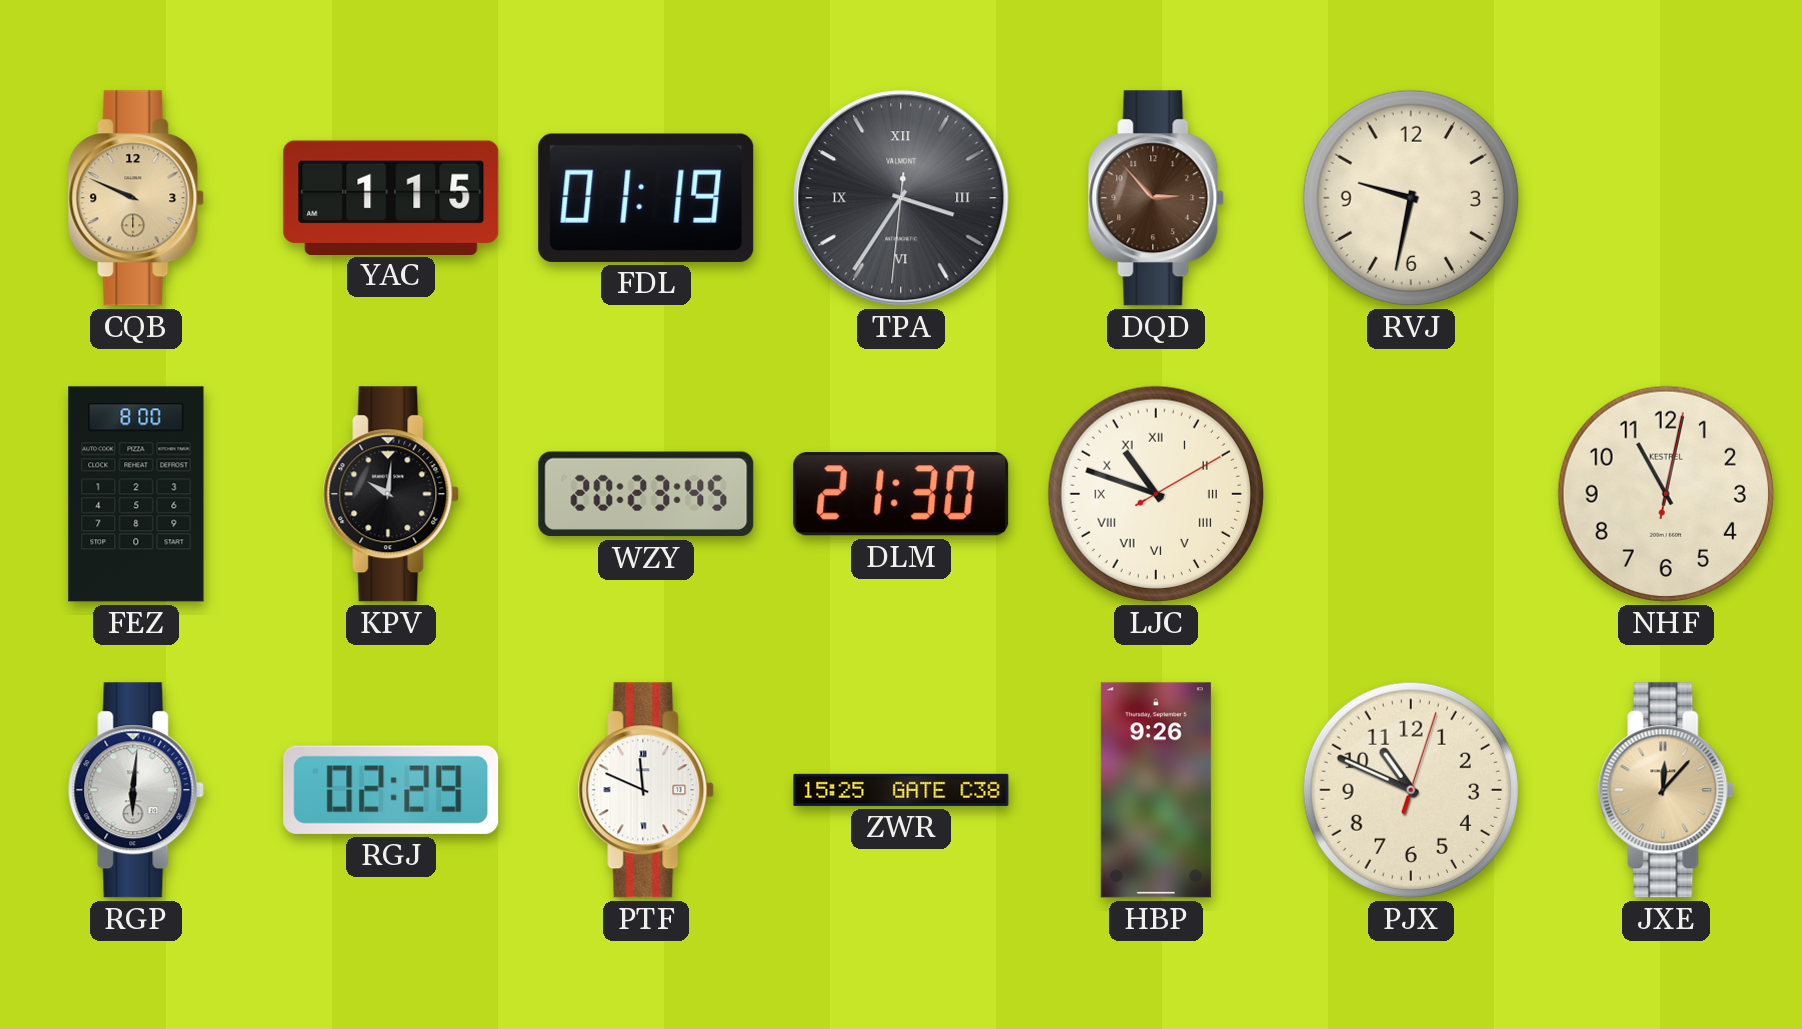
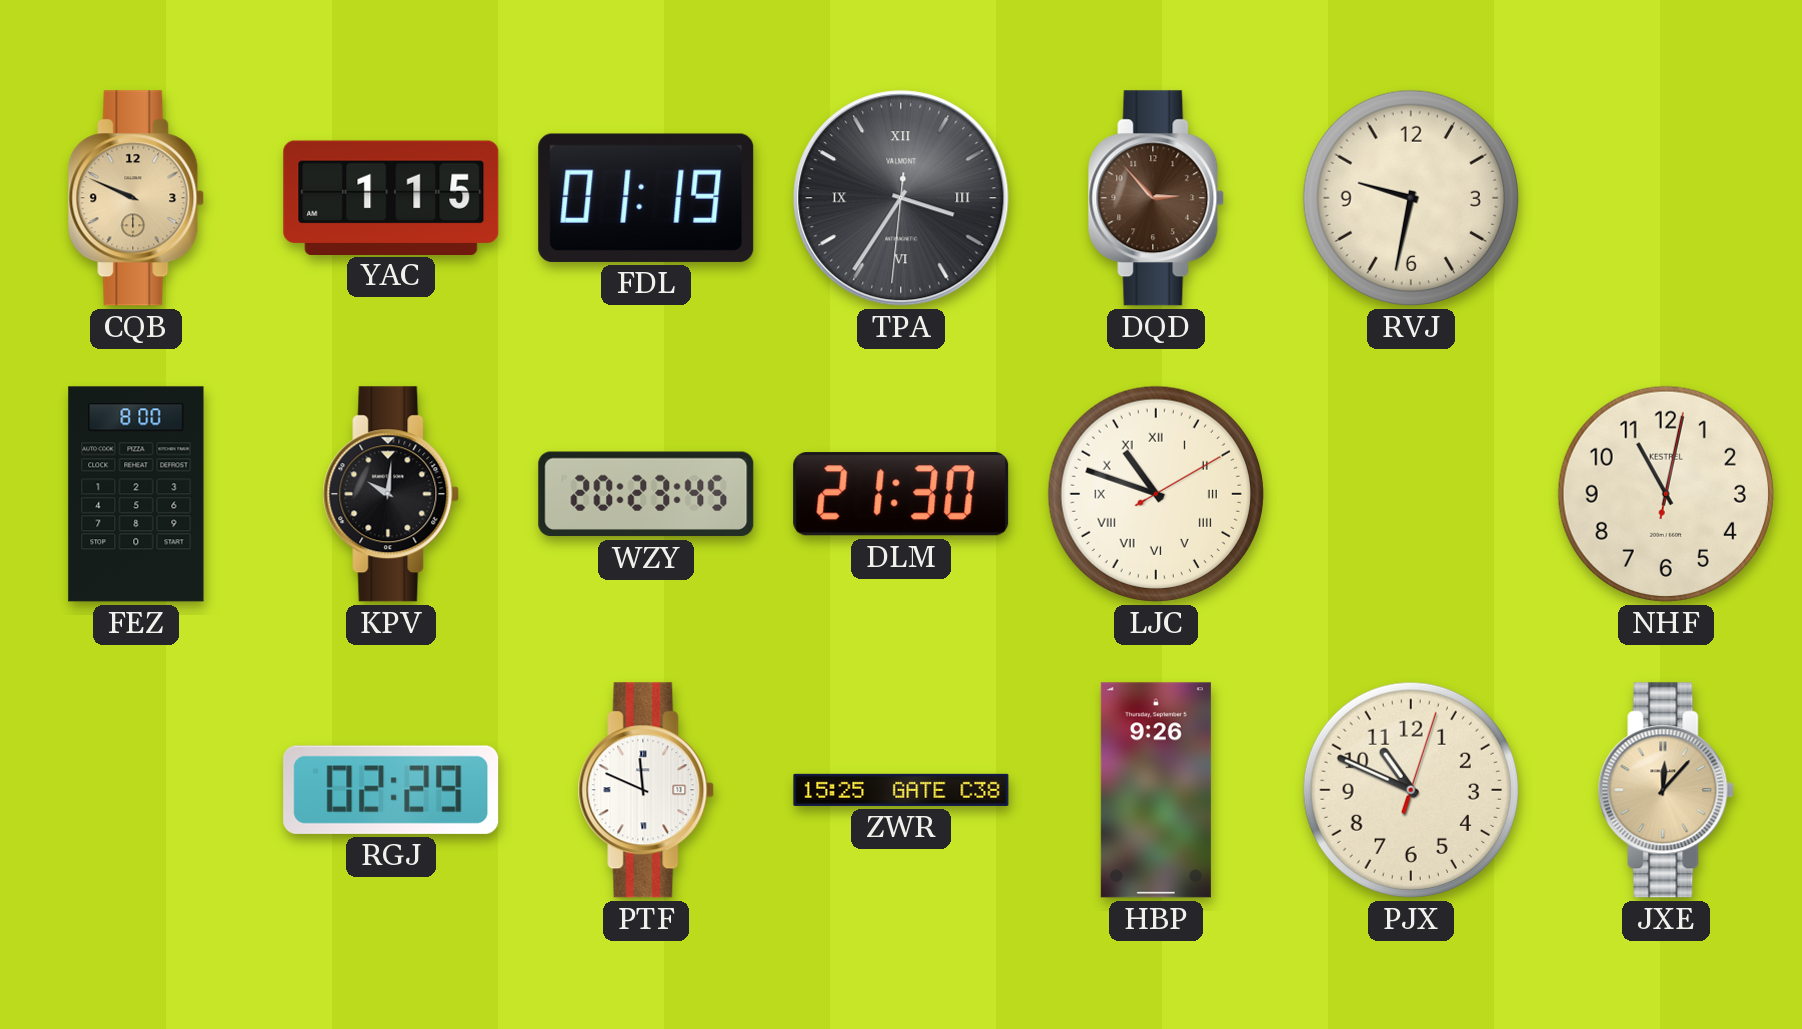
RGP: 6:01 -> none (136, 790)
